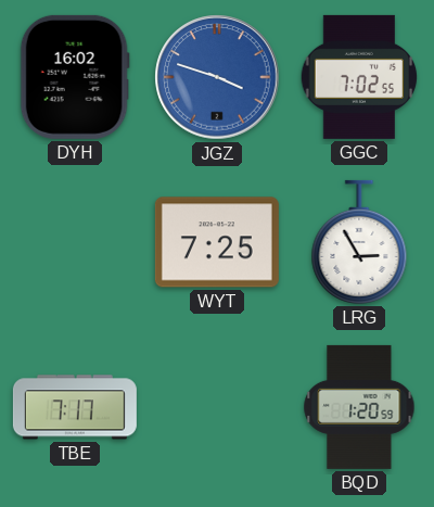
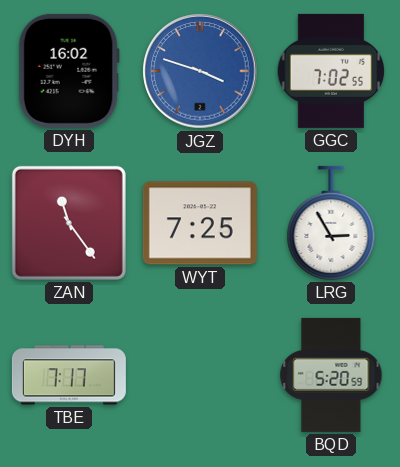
ZAN: none -> 11:24 (69, 223)
BQD: 1:20 -> 5:20 (331, 375)
